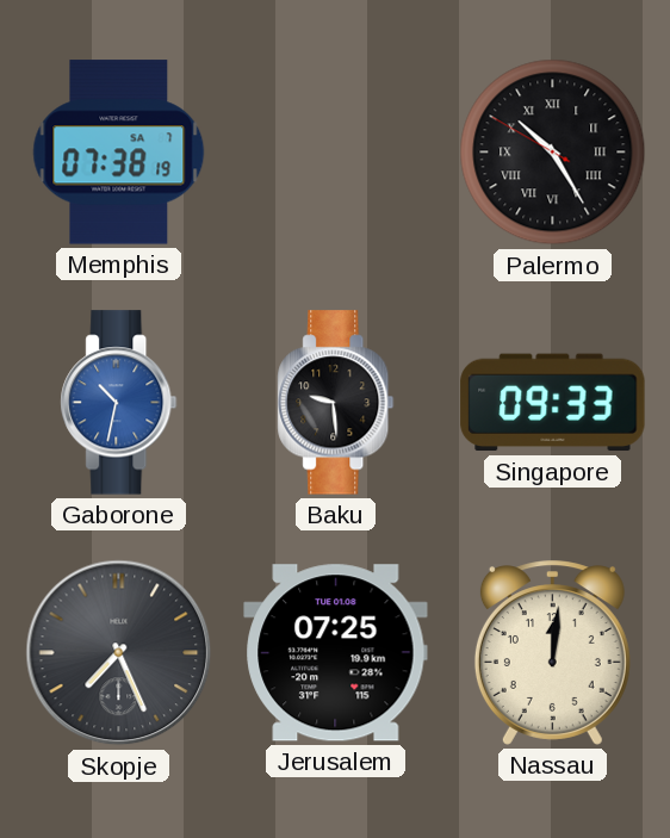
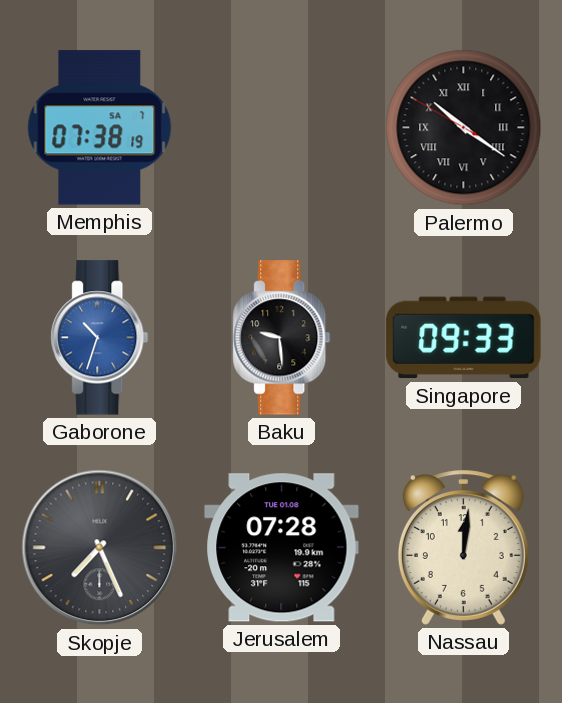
Palermo: 10:24 -> 10:20 (464, 128)
Gaborone: 10:32 -> 10:33 (100, 338)
Jerusalem: 07:25 -> 07:28 (282, 548)
